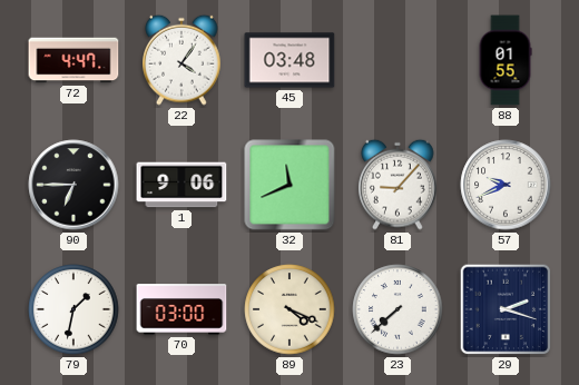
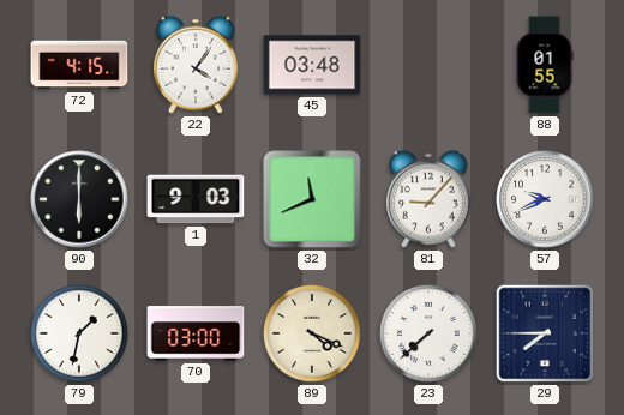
72: 4:47 -> 4:15 (79, 65)
90: 6:45 -> 6:00 (79, 199)
1: 9:06 -> 9:03 (196, 199)
29: 2:18 -> 7:45 (545, 333)
